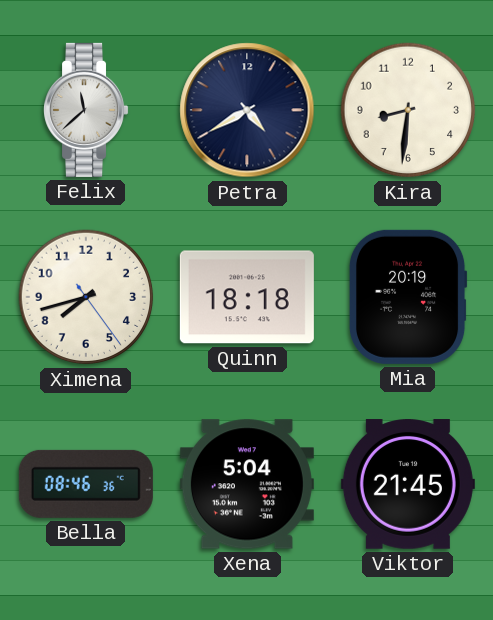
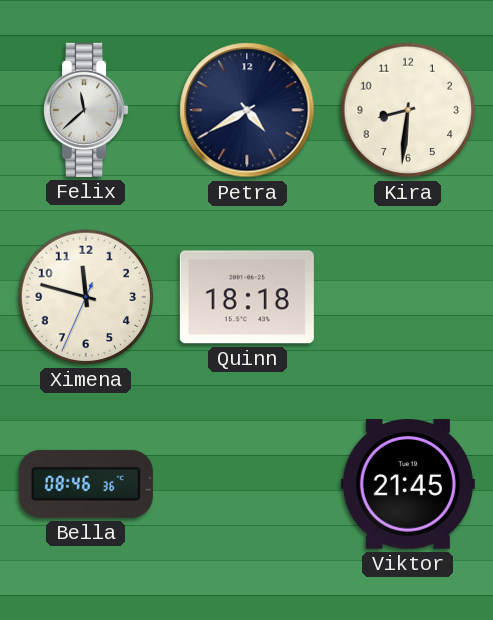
Ximena: 7:42 -> 11:47 (86, 297)
Mia: 20:19 -> none (408, 297)
Xena: 5:04 -> none (247, 484)
